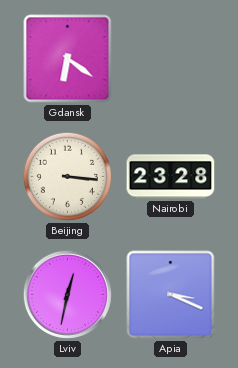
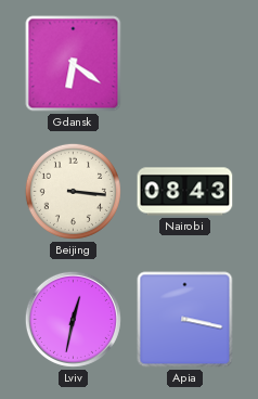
Nairobi: 23:28 -> 08:43 (185, 192)
Apia: 3:19 -> 3:17 (185, 320)
